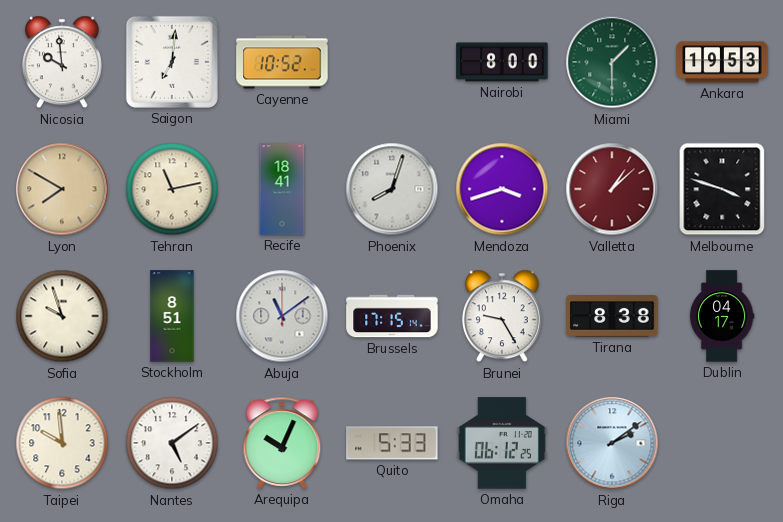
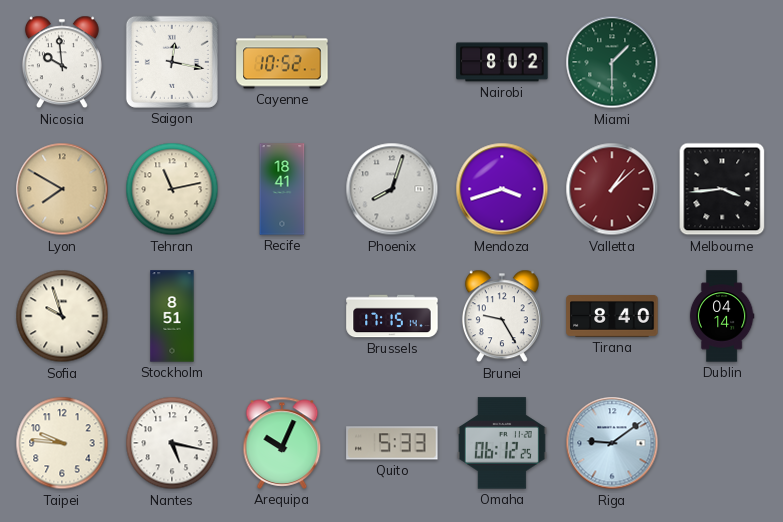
Saigon: 7:01 -> 12:17 (172, 62)
Nairobi: 8:00 -> 8:02 (502, 62)
Ankara: 19:53 -> none (722, 62)
Melbourne: 3:48 -> 3:44 (722, 189)
Abuja: 11:09 -> none (282, 316)
Tirana: 8:38 -> 8:40 (612, 317)
Dublin: 04:17 -> 04:14 (722, 316)
Taipei: 9:59 -> 9:46 (62, 443)
Nantes: 5:09 -> 5:17 (172, 443)
Riga: 2:09 -> 9:09 (612, 443)
